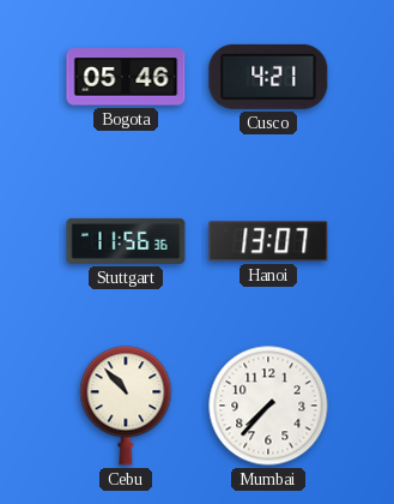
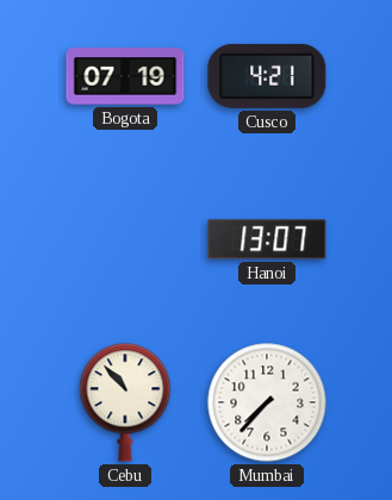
Bogota: 05:46 -> 07:19 (125, 76)
Stuttgart: 11:56 -> none (126, 241)
